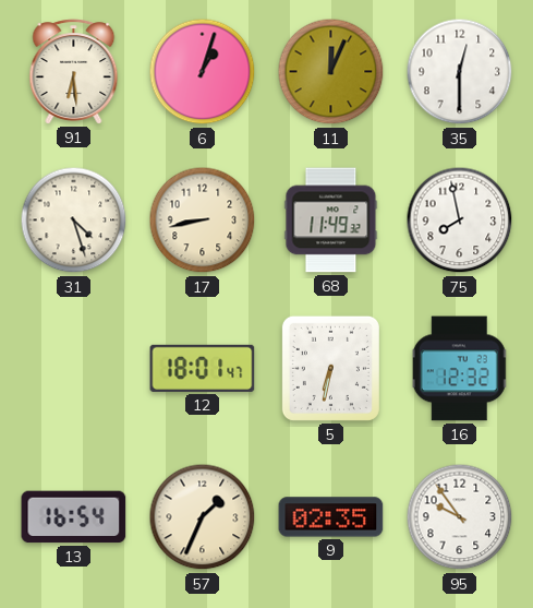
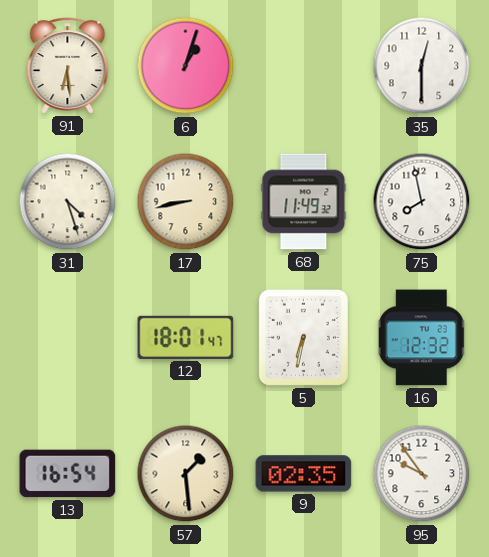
11: 12:04 -> none (331, 72)
57: 1:34 -> 1:29 (186, 474)
